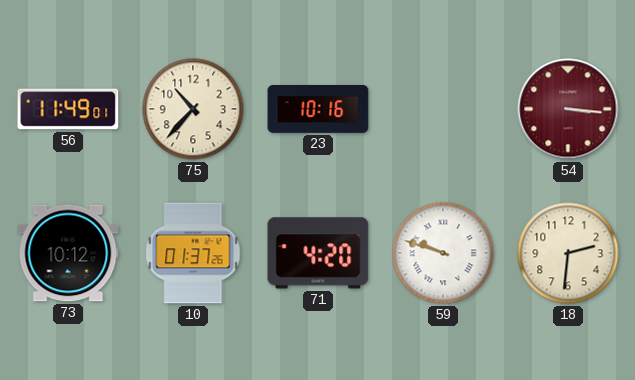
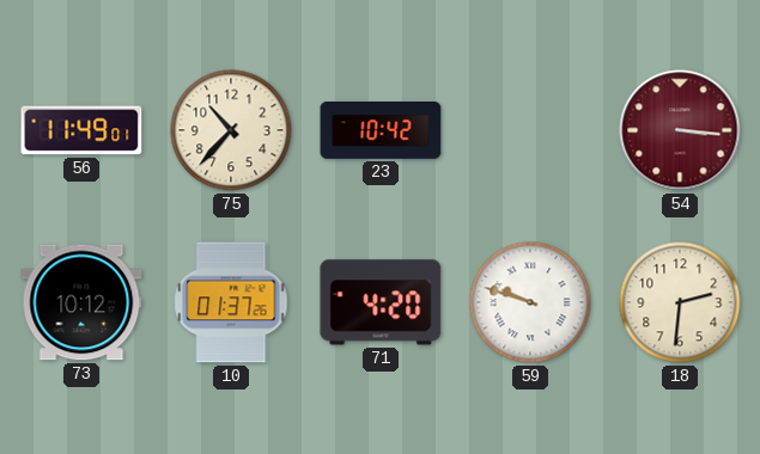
23: 10:16 -> 10:42 (381, 131)
